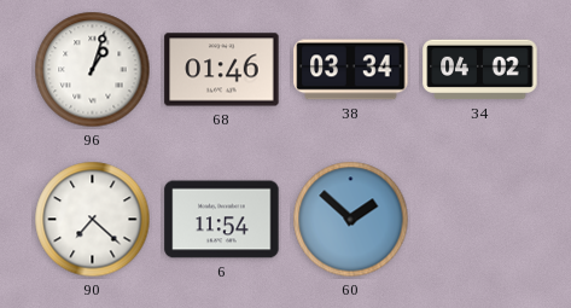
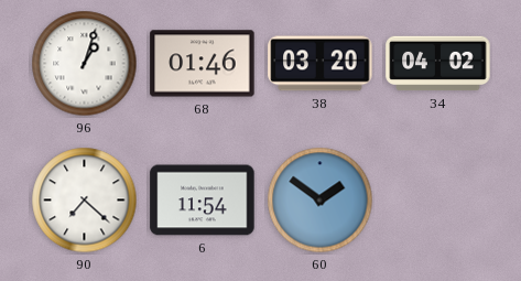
38: 03:34 -> 03:20 (321, 64)
60: 1:52 -> 1:51 (321, 201)
